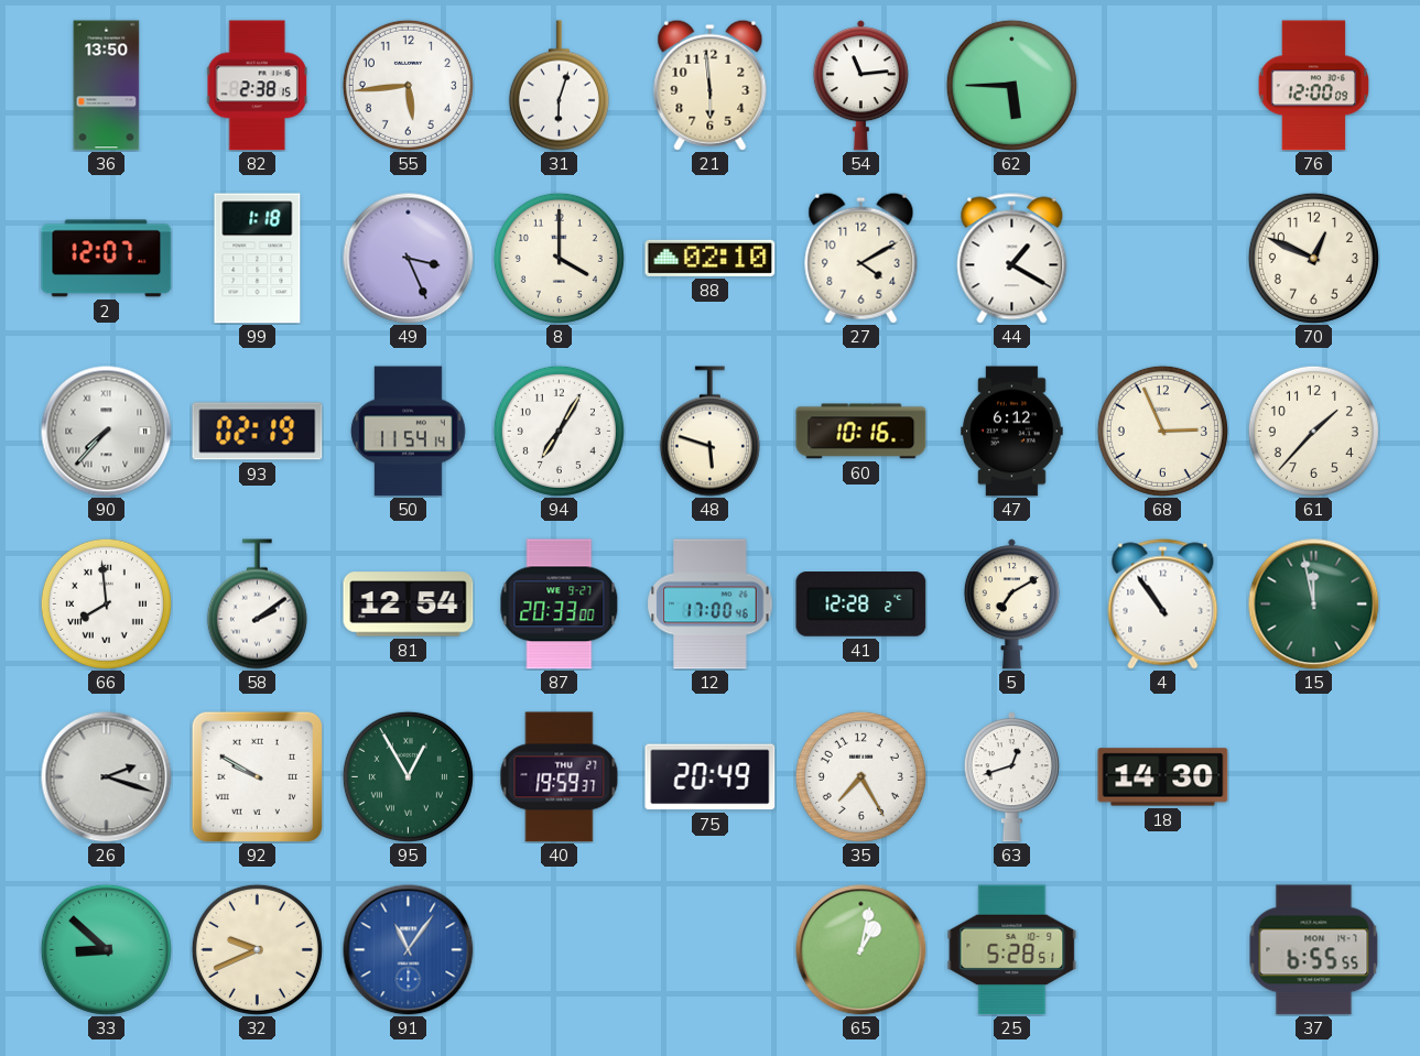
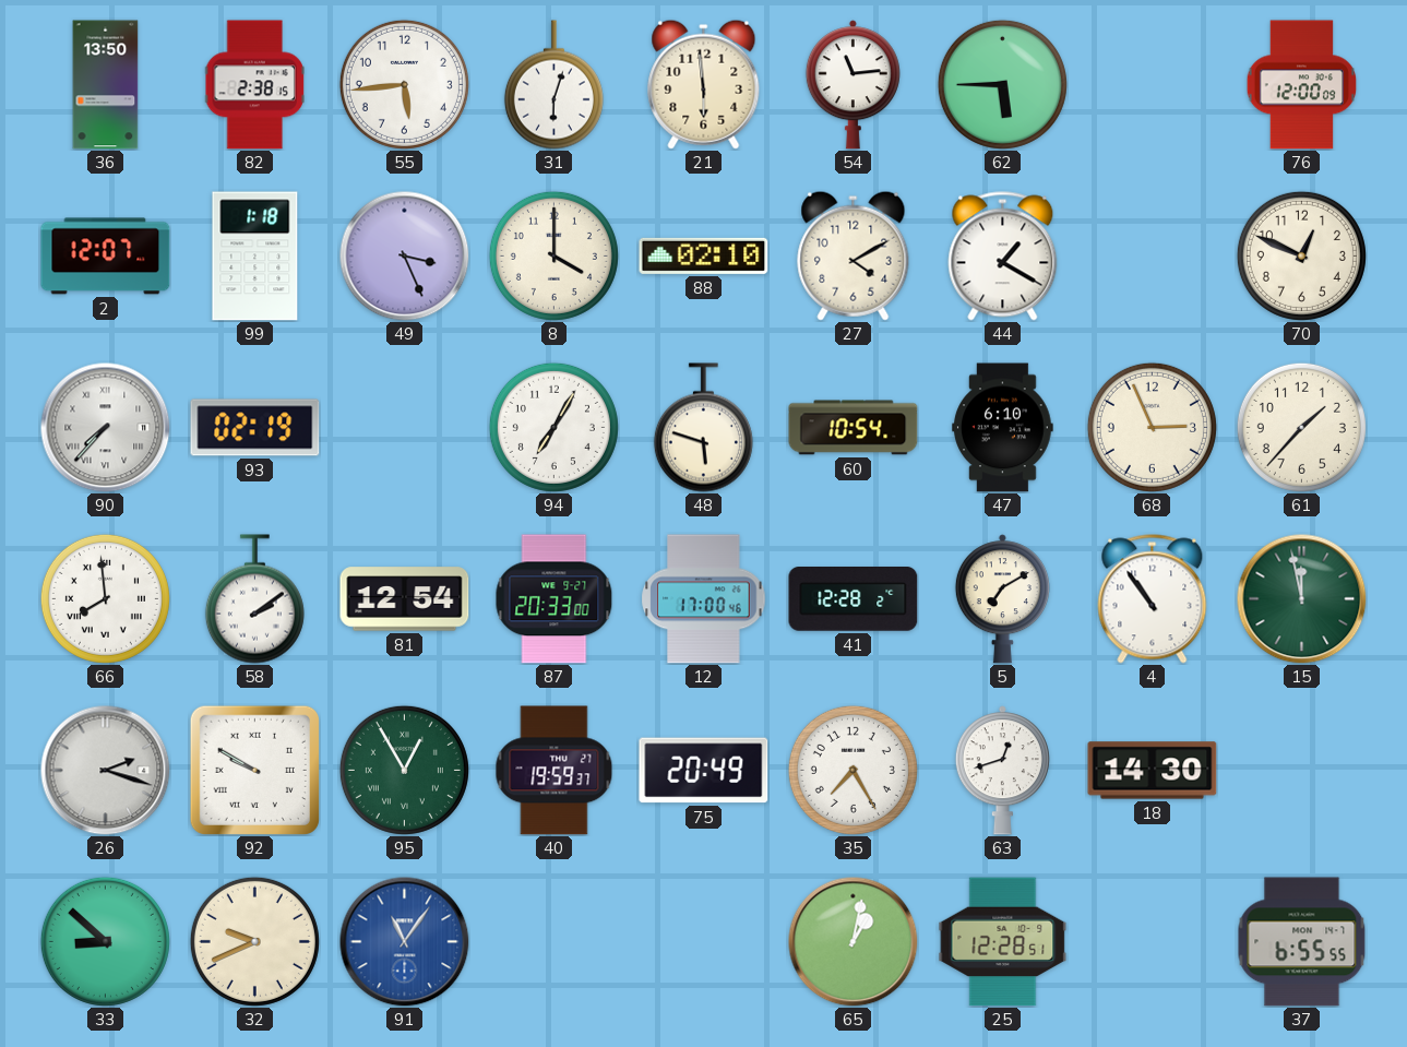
50: 11:54 -> none (409, 432)
60: 10:16 -> 10:54 (854, 428)
47: 6:12 -> 6:10 (1003, 428)
25: 5:28 -> 12:28 (1003, 942)
